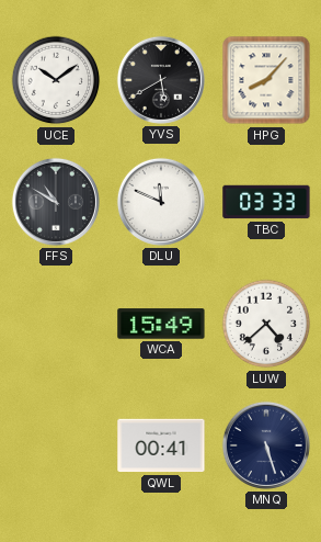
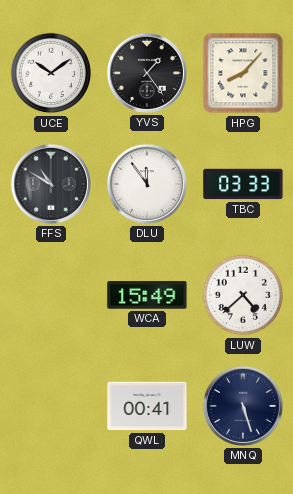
YVS: 5:40 -> 1:24 (147, 73)
DLU: 11:49 -> 11:54 (147, 184)
